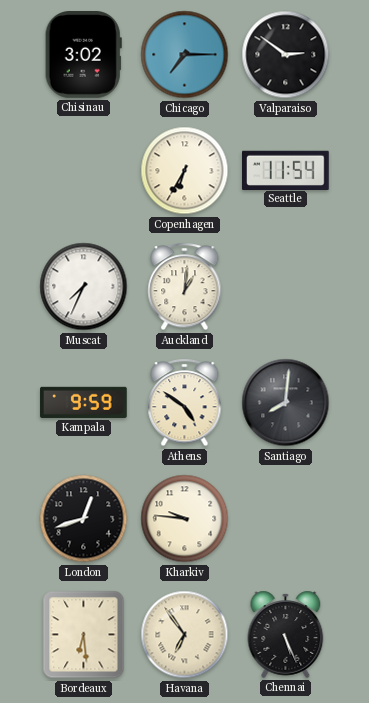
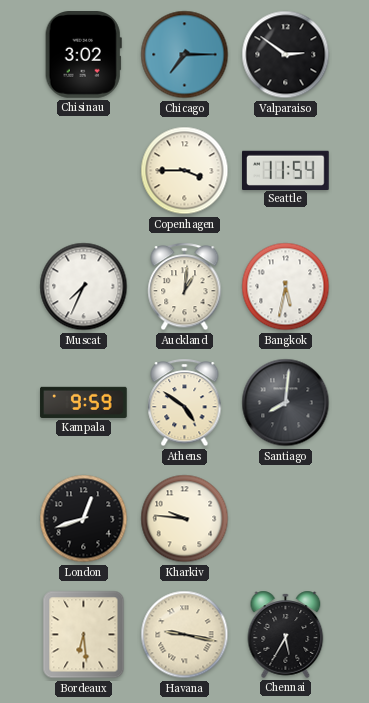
Copenhagen: 6:35 -> 3:45 (185, 171)
Bangkok: none -> 5:32 (286, 287)
Havana: 6:54 -> 9:17 (185, 635)
Chennai: 5:26 -> 5:35 (286, 634)
